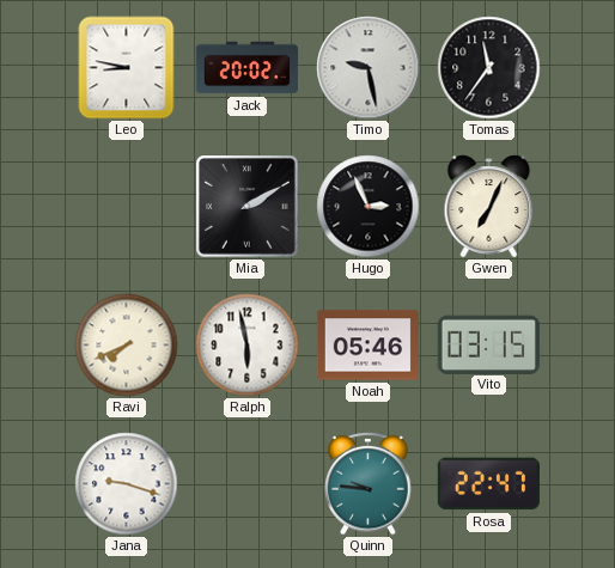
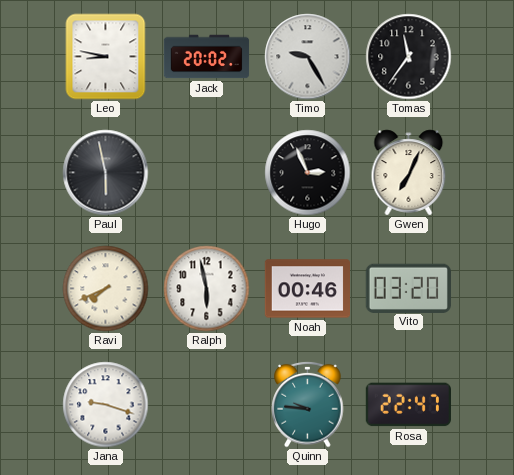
Timo: 9:28 -> 9:25 (308, 57)
Paul: none -> 5:58 (106, 173)
Mia: 2:10 -> none (248, 207)
Noah: 05:46 -> 00:46 (307, 289)
Vito: 03:15 -> 03:20 (408, 288)
